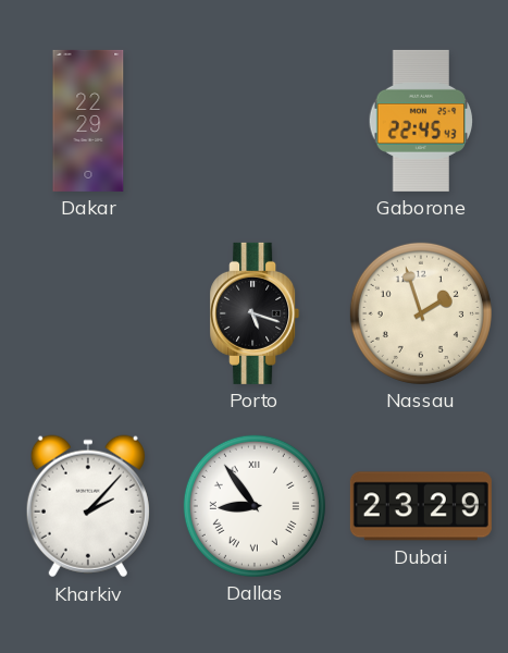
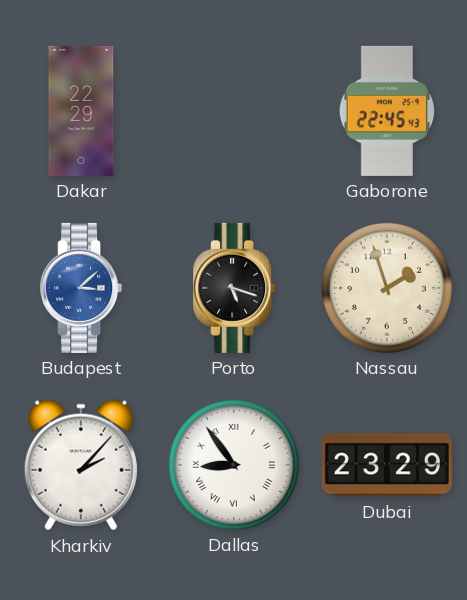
Budapest: none -> 3:08 (81, 288)
